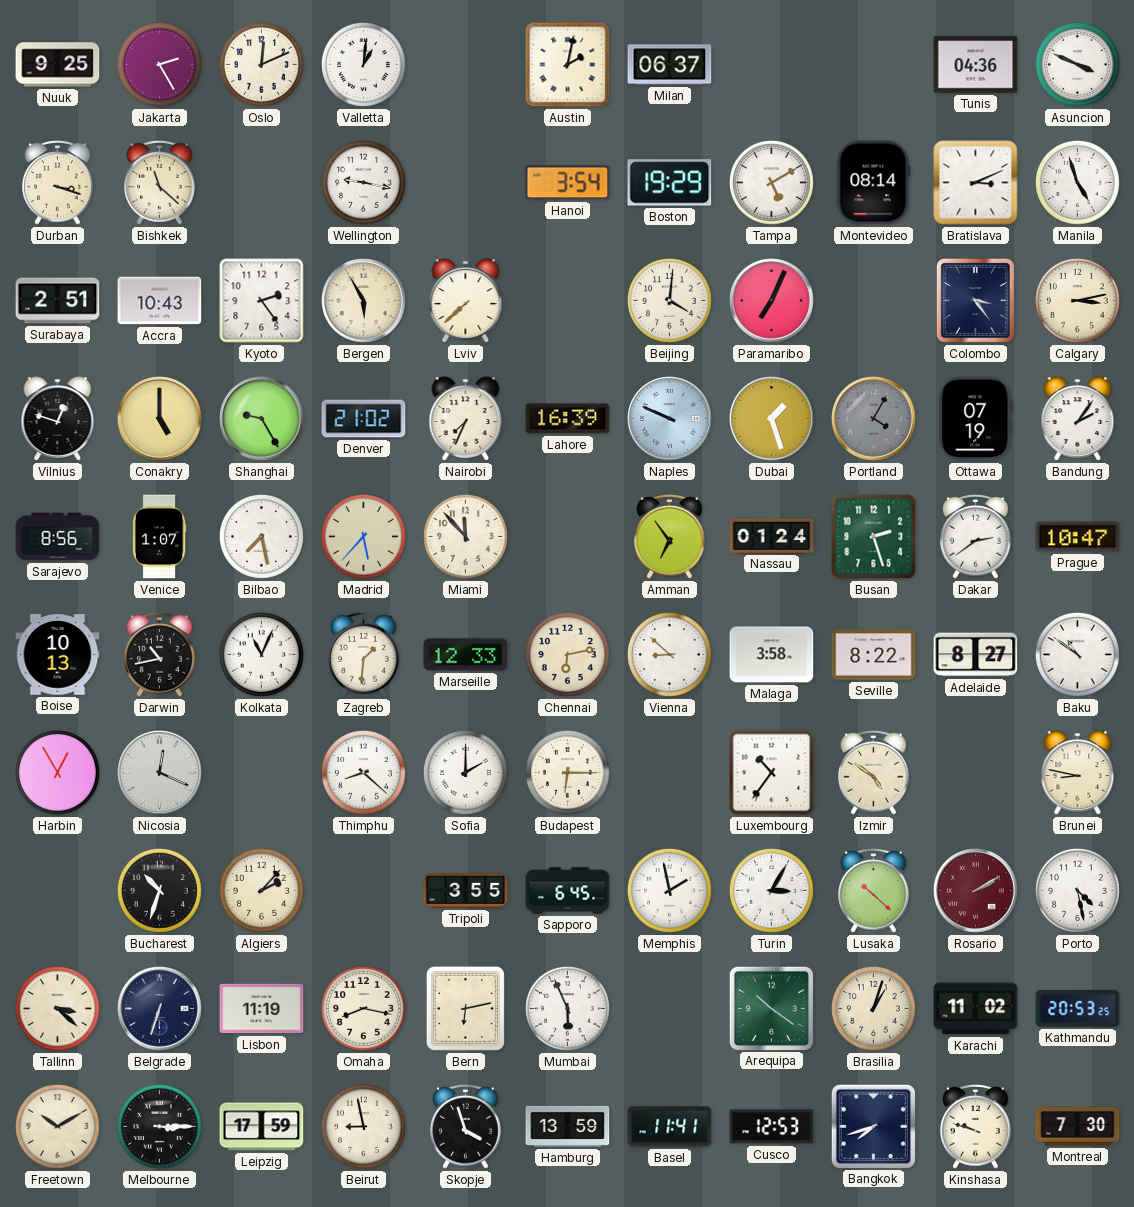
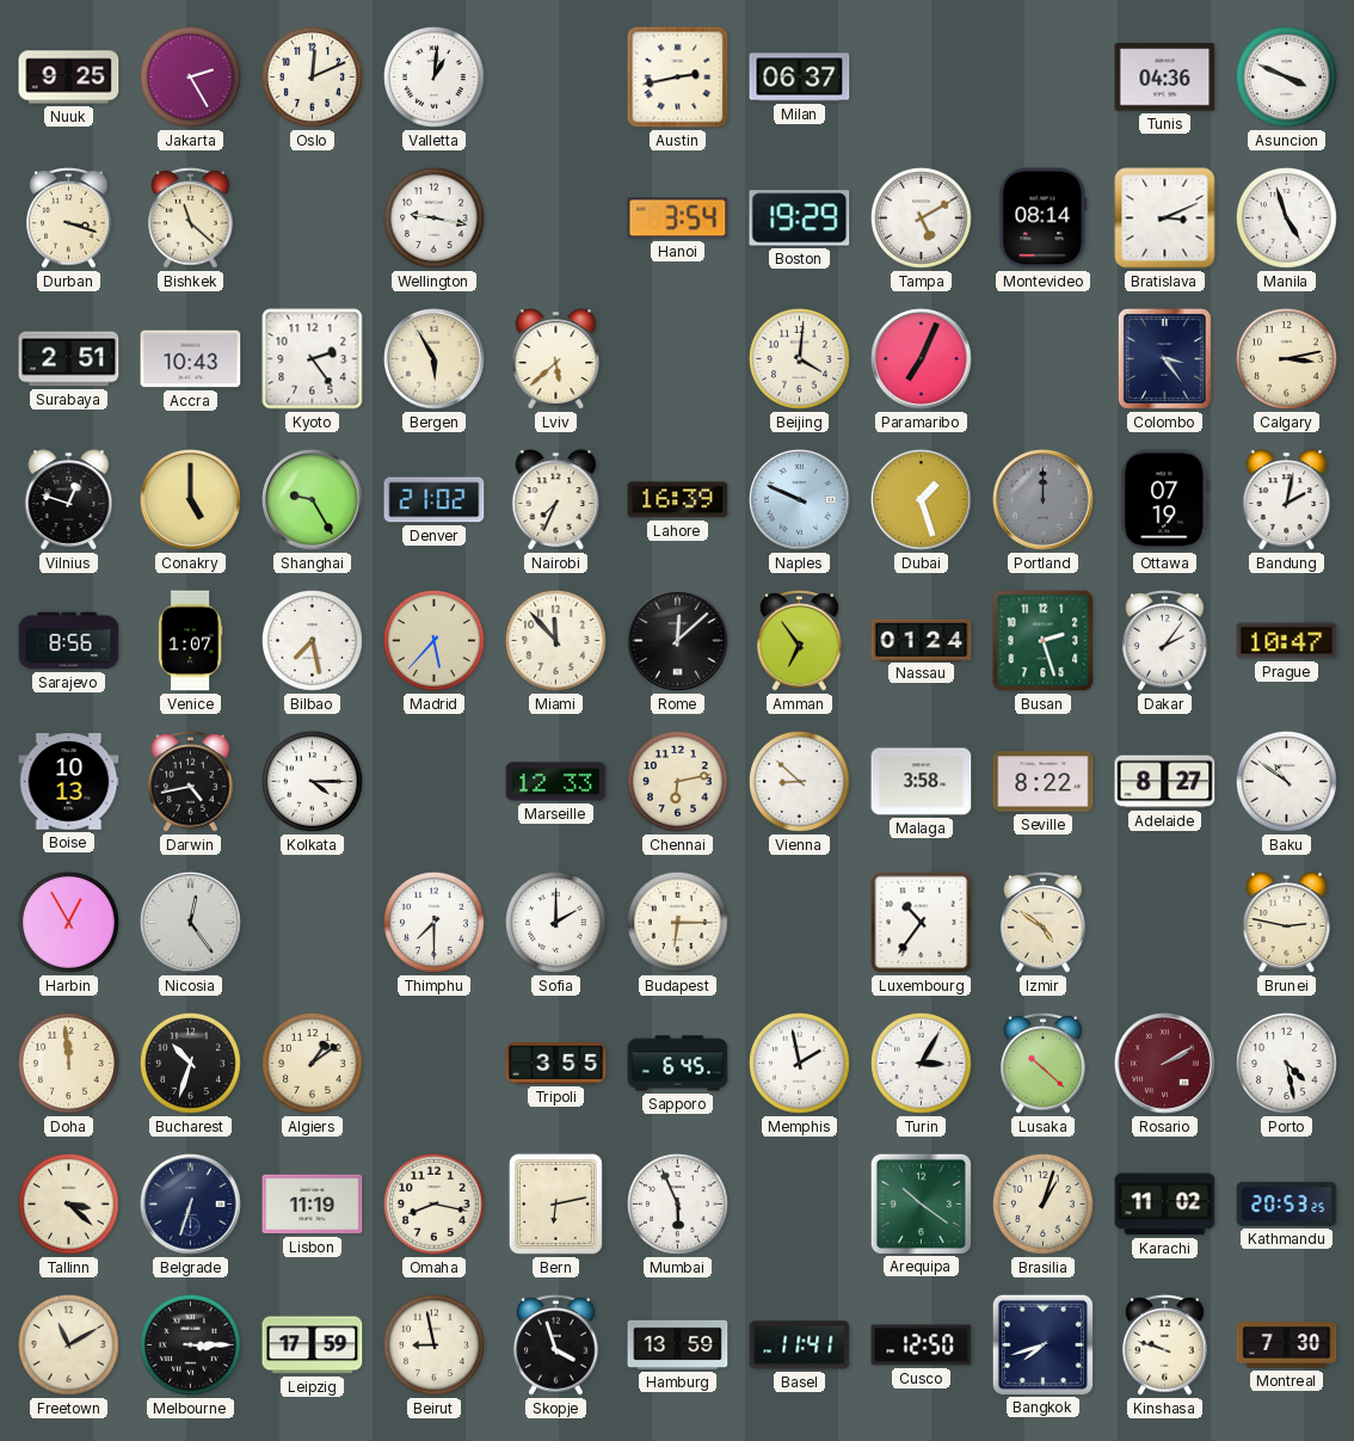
Austin: 2:02 -> 2:43 (678, 78)
Lviv: 7:38 -> 5:38 (556, 359)
Portland: 4:05 -> 12:00 (1044, 500)
Bandung: 2:06 -> 2:02 (1287, 500)
Rome: none -> 12:08 (678, 641)
Dakar: 2:39 -> 2:06 (1165, 641)
Darwin: 10:43 -> 4:43 (191, 782)
Kolkata: 11:04 -> 4:15 (313, 782)
Zagreb: 1:31 -> none (364, 655)
Nicosia: 12:19 -> 12:24 (191, 923)
Thimphu: 8:22 -> 7:30 (435, 923)
Brunei: 8:47 -> 2:47 (1287, 923)
Doha: none -> 11:59 (69, 1064)
Algiers: 2:07 -> 1:09 (313, 1064)
Freetown: 10:10 -> 11:10 (69, 1345)
Cusco: 12:53 -> 12:50 (922, 1345)
